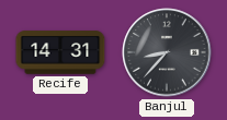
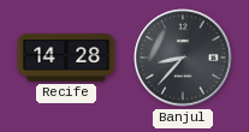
Recife: 14:31 -> 14:28 (66, 58)
